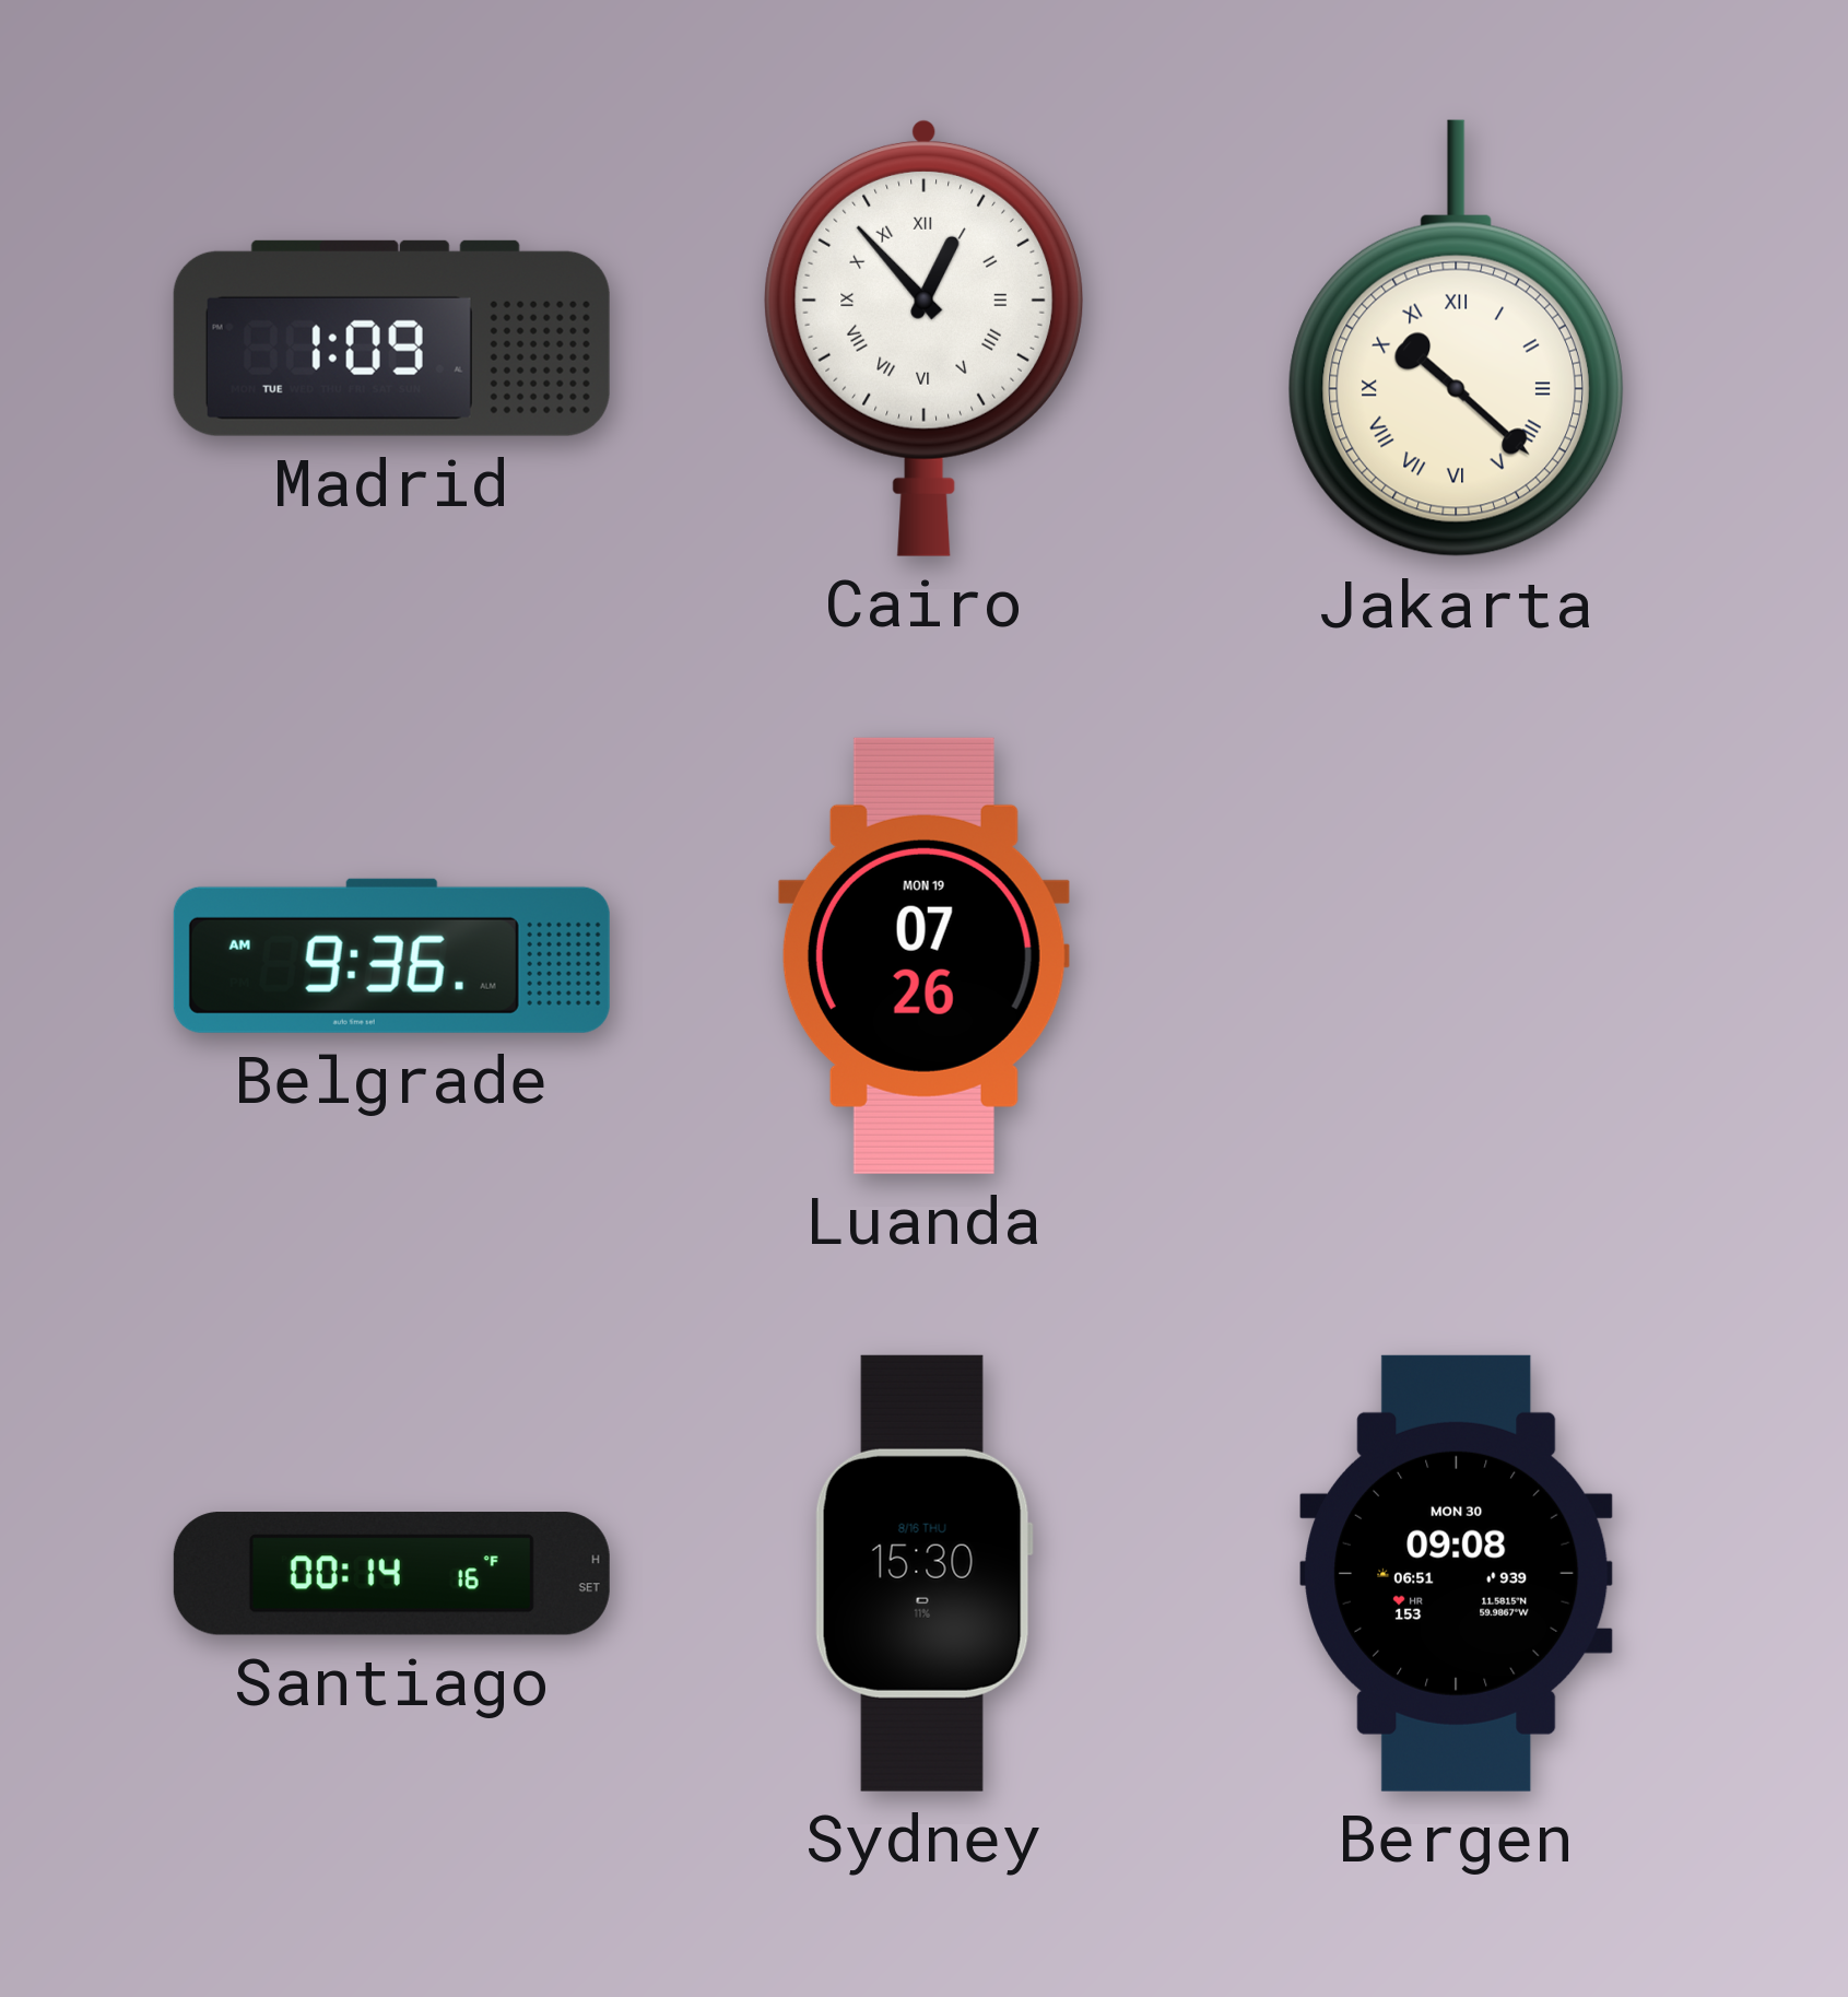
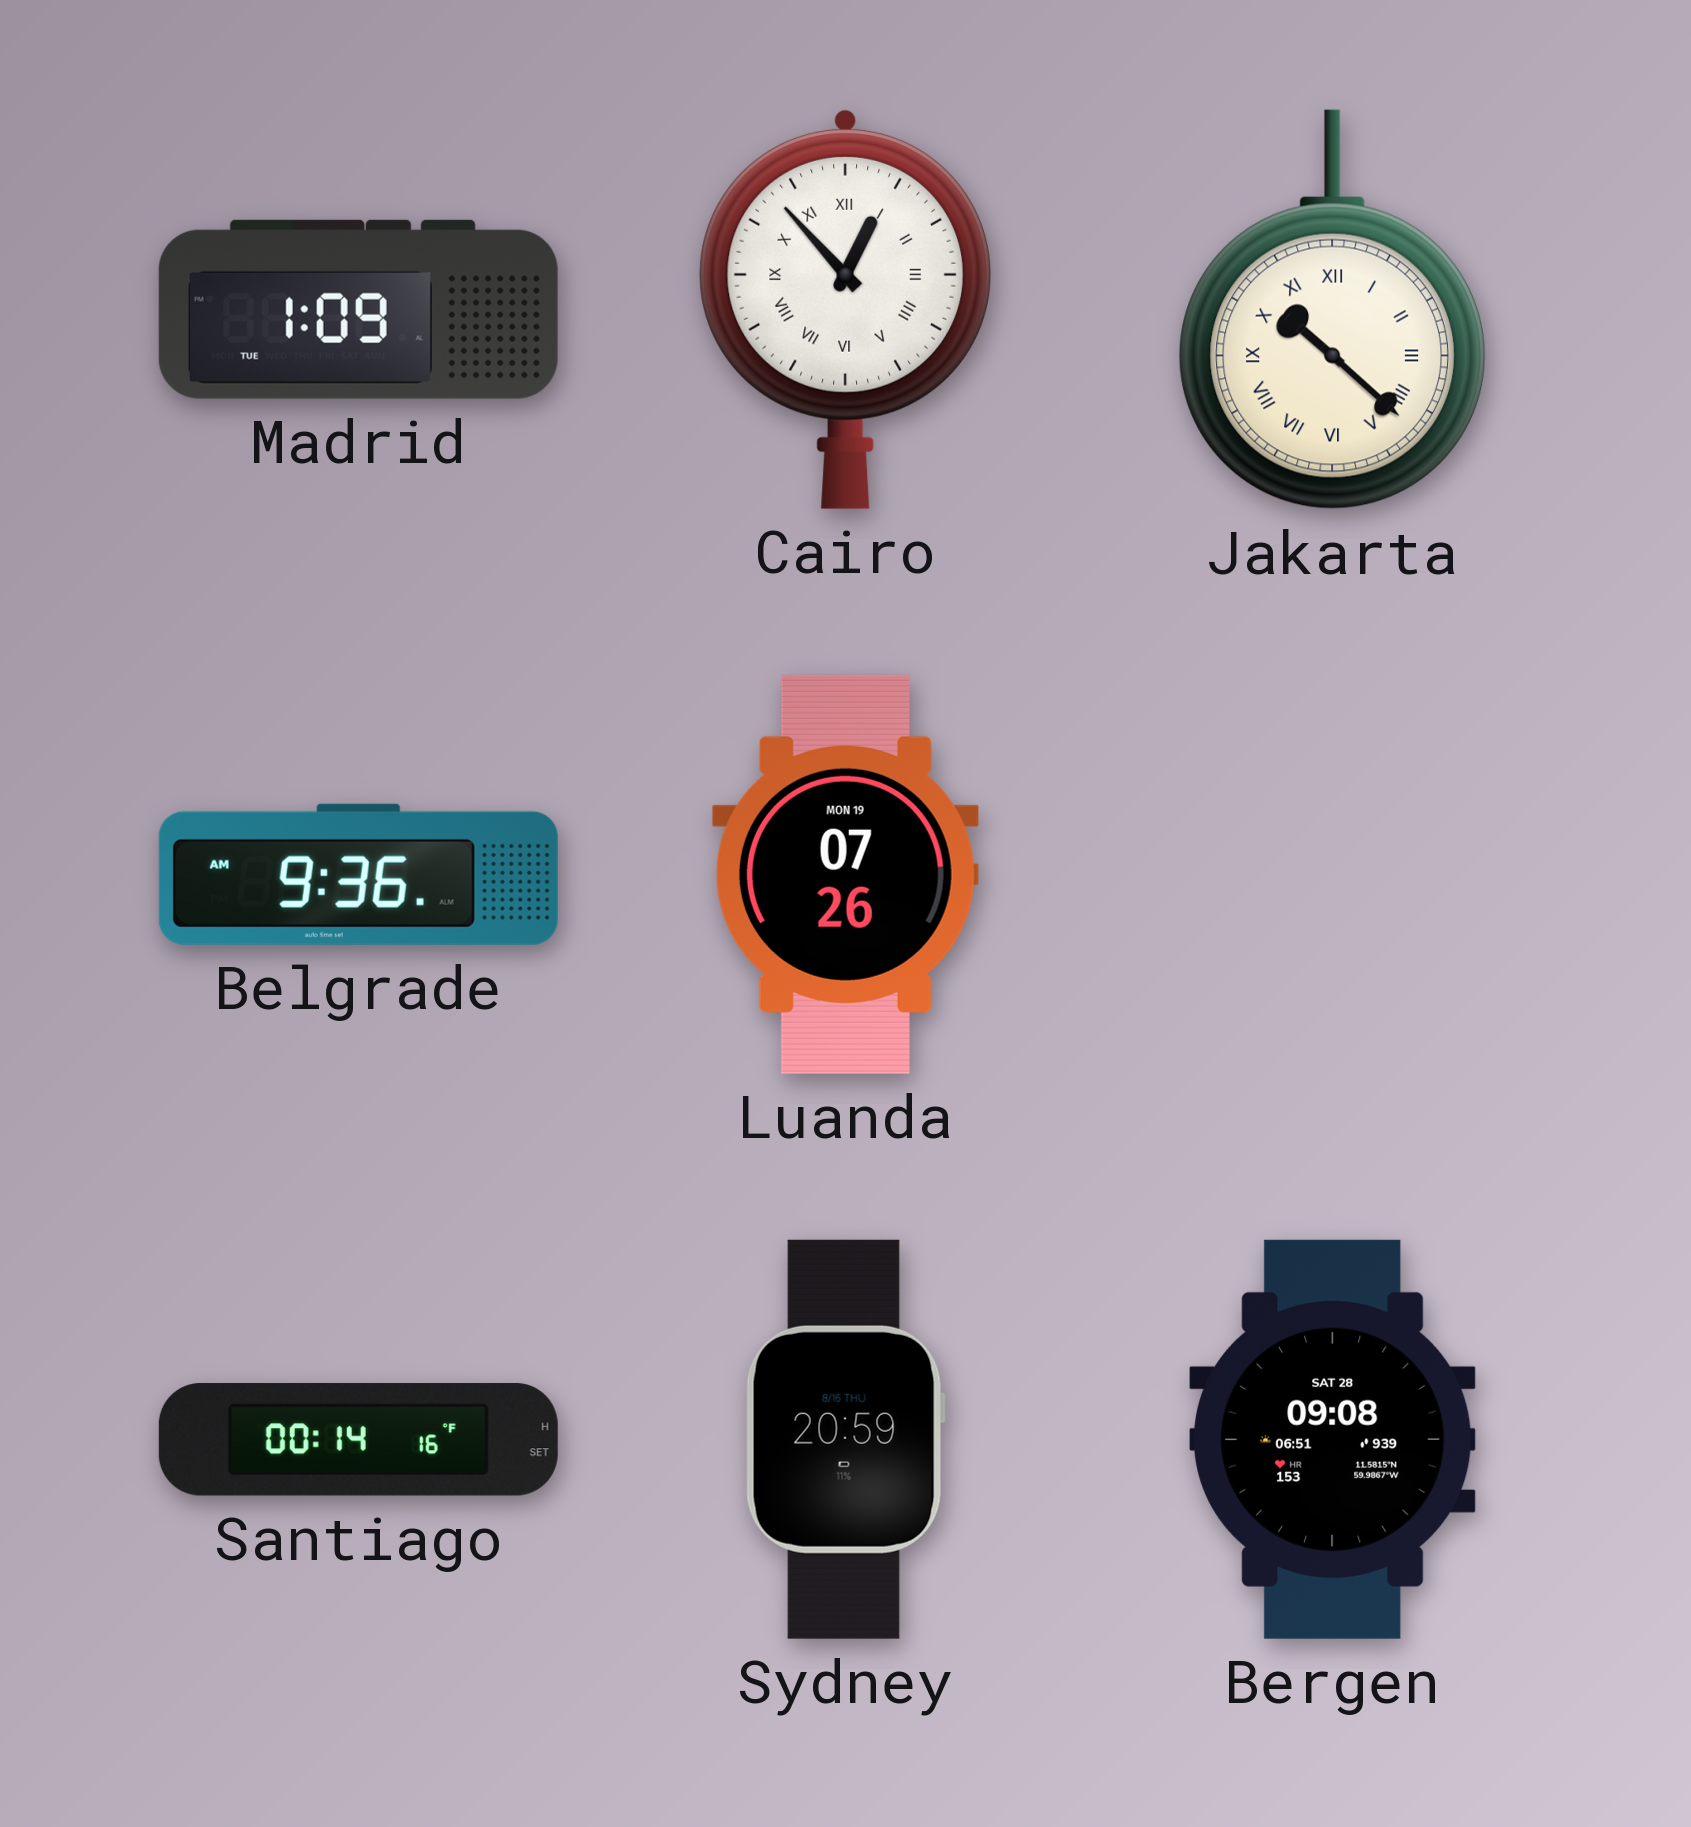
Sydney: 15:30 -> 20:59 (845, 1439)
Bergen date: MON 30 -> SAT 28 (1333, 1439)
